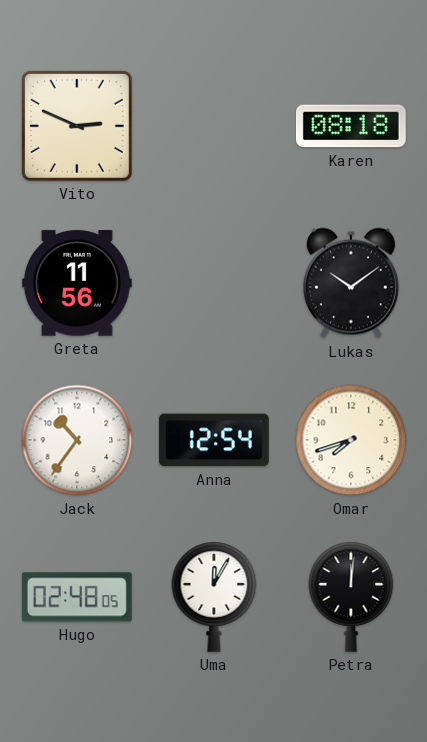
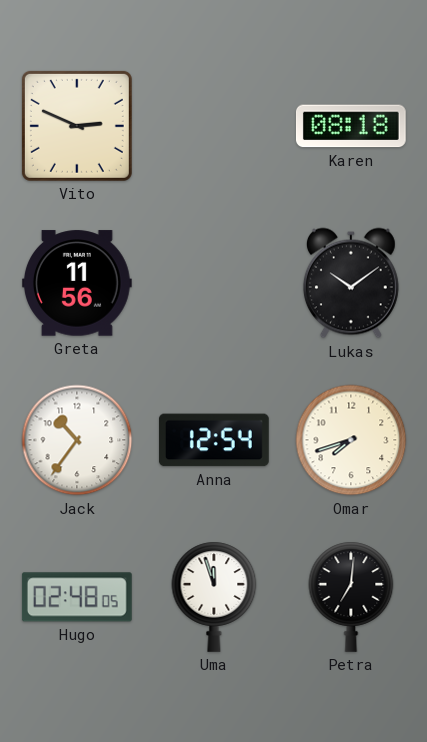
Uma: 12:05 -> 11:57 (214, 597)
Petra: 12:01 -> 7:01 (351, 597)
